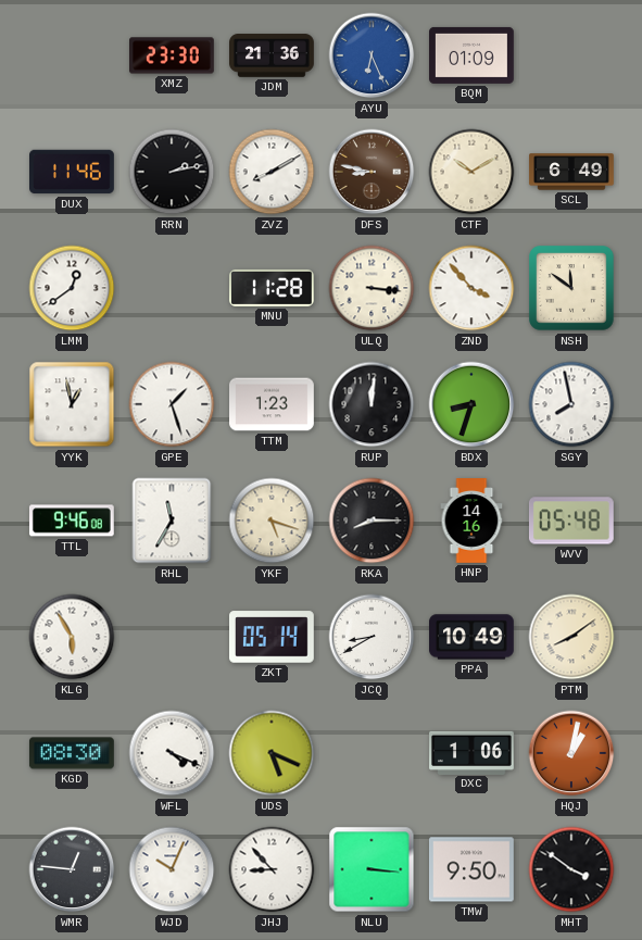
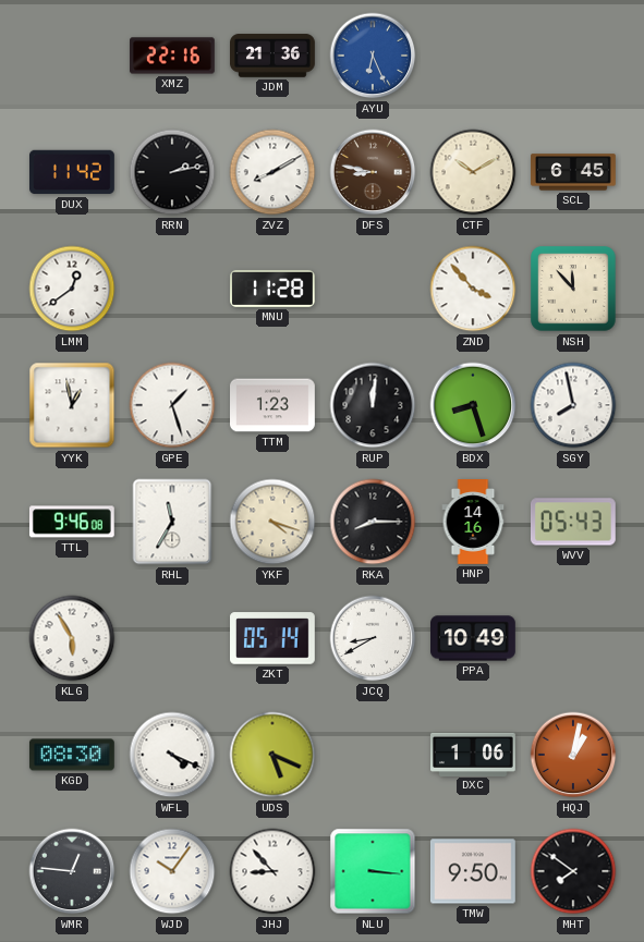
XMZ: 23:30 -> 22:16 (173, 56)
BQM: 01:09 -> none (473, 55)
DUX: 11:46 -> 11:42 (73, 172)
SCL: 6:49 -> 6:45 (573, 172)
ULQ: 3:16 -> none (372, 288)
NSH: 11:51 -> 11:53 (573, 289)
BDX: 8:33 -> 8:27 (473, 405)
YKF: 5:18 -> 4:18 (272, 522)
WVV: 05:48 -> 05:43 (573, 522)
PTM: 8:09 -> none (571, 637)
WJD: 10:04 -> 10:06 (172, 871)
MHT: 3:51 -> 7:51 (573, 871)
